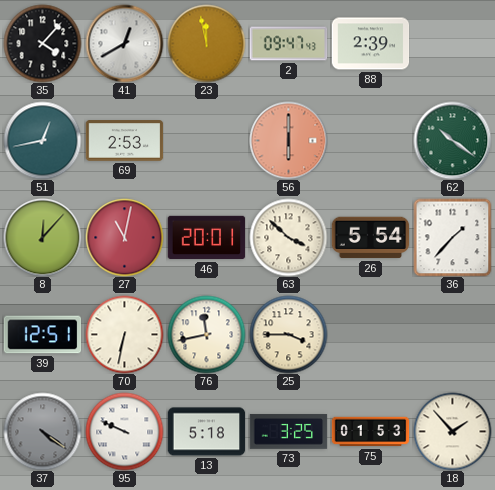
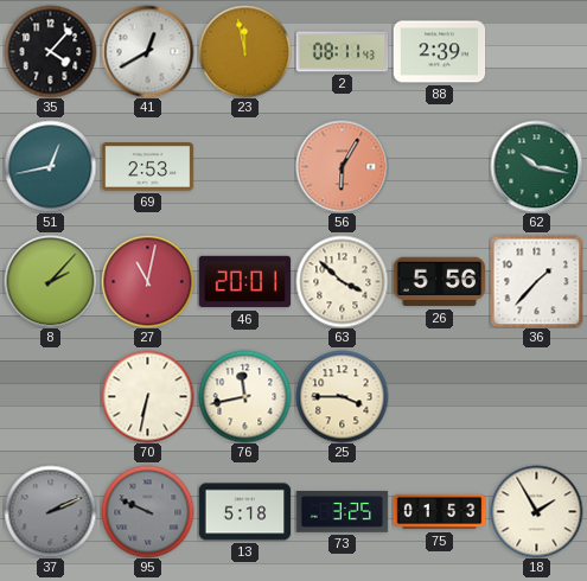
2: 09:47 -> 08:11 (342, 52)
56: 6:00 -> 6:05 (342, 166)
62: 10:21 -> 10:17 (536, 166)
8: 12:07 -> 2:07 (50, 281)
26: 5:54 -> 5:56 (439, 282)
39: 12:51 -> none (42, 335)
37: 4:21 -> 2:11 (50, 511)
95 dial: white -> grey (147, 511)
18: 1:53 -> 1:55 (536, 511)
